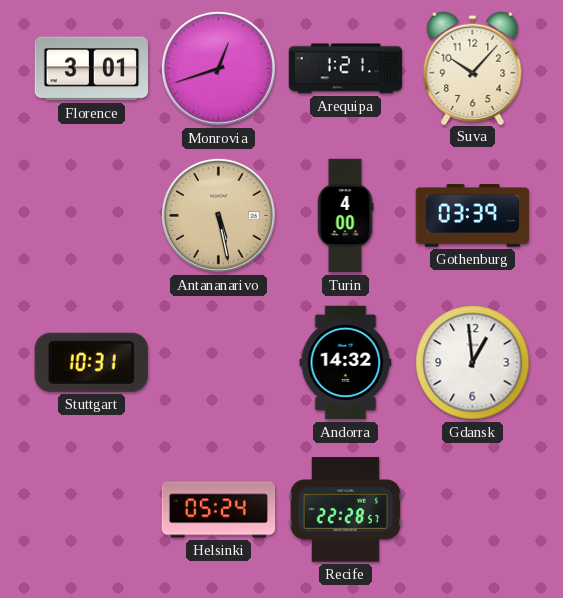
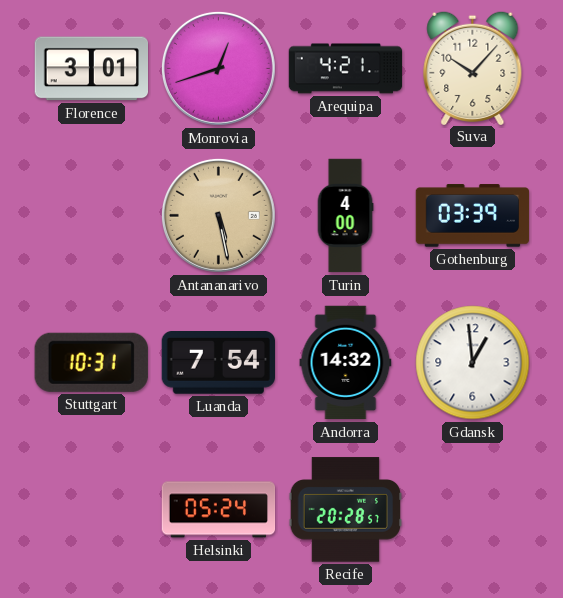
Arequipa: 1:21 -> 4:21 (346, 69)
Luanda: none -> 7:54 (218, 363)
Recife: 22:28 -> 20:28 (346, 510)
